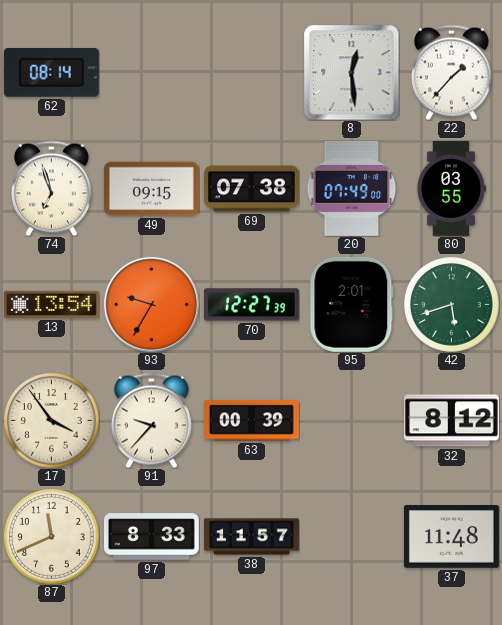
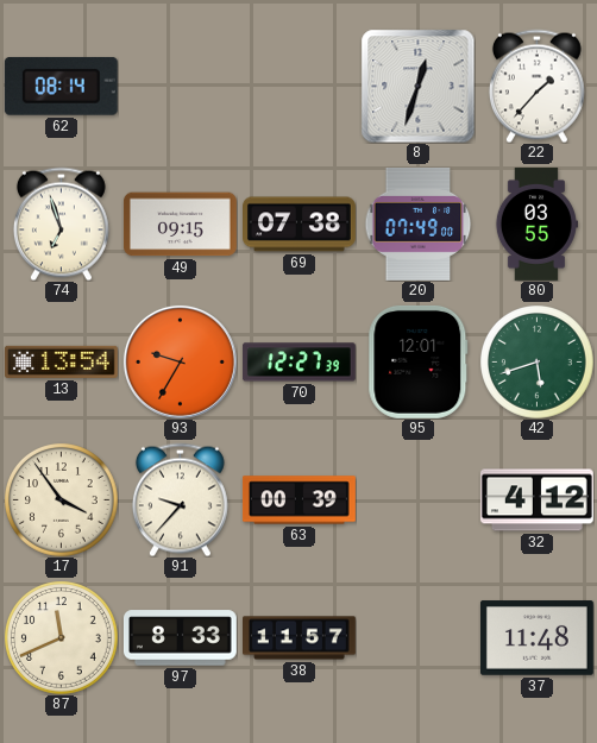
8: 12:29 -> 12:33 (417, 86)
95: 2:01 -> 12:01 (419, 361)
32: 8:12 -> 4:12 (536, 500)
